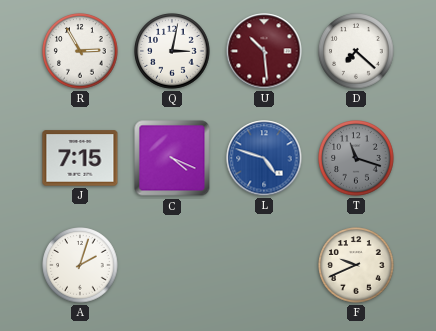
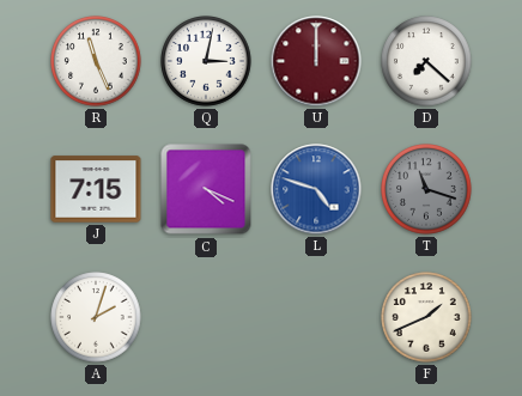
R: 2:55 -> 11:26 (96, 61)
U: 10:29 -> 12:00 (316, 61)
F: 9:41 -> 1:41 (426, 317)
